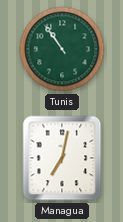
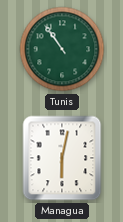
Managua: 7:02 -> 6:02 (62, 158)
